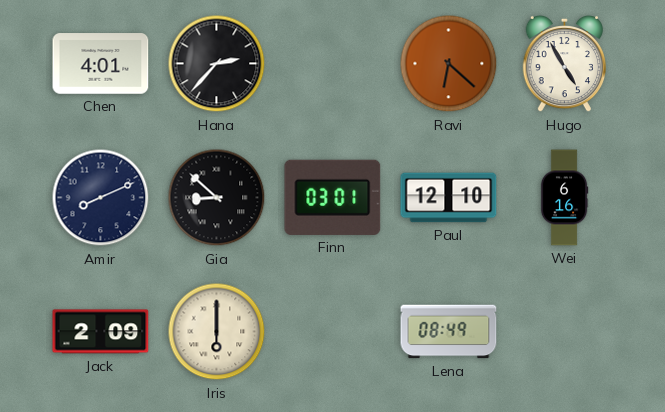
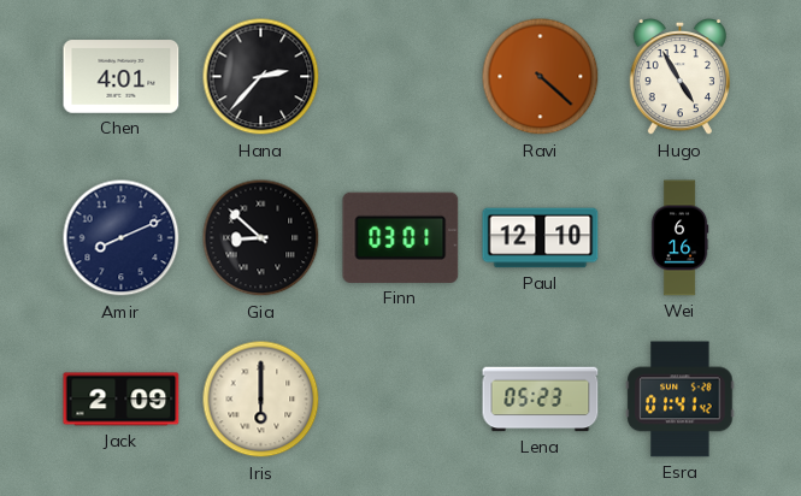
Ravi: 6:22 -> 4:22 (541, 77)
Lena: 08:49 -> 05:23 (541, 400)
Esra: none -> 01:41 (681, 400)
